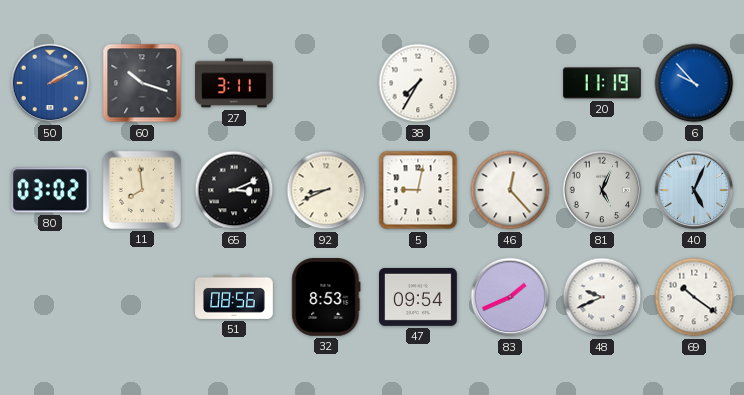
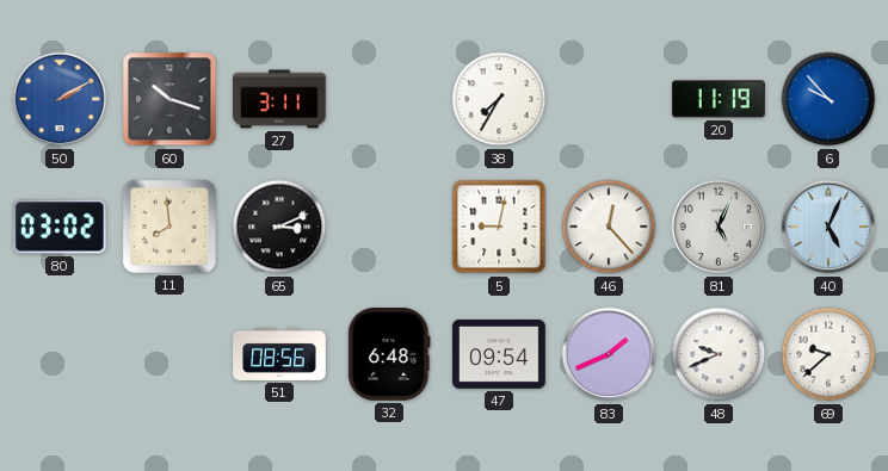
92: 8:41 -> none (326, 190)
32: 8:53 -> 6:48 (389, 355)
69: 10:21 -> 9:38 (828, 354)
